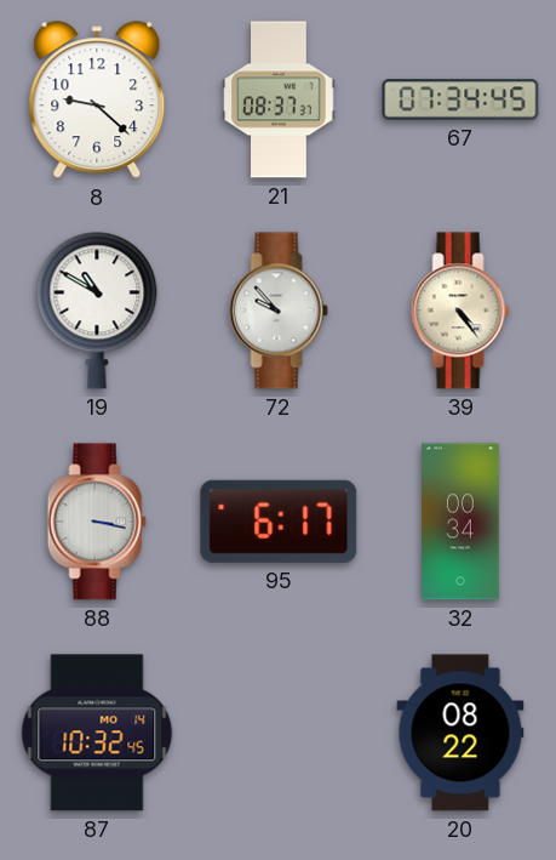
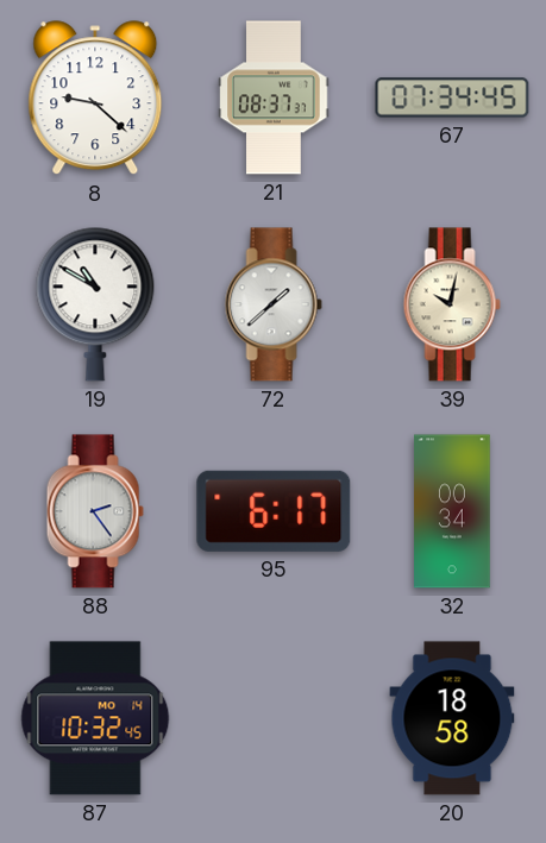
72: 9:53 -> 1:38 (274, 304)
39: 4:24 -> 10:02 (452, 304)
88: 3:17 -> 2:24 (95, 511)
20: 08:22 -> 18:58 (452, 718)
